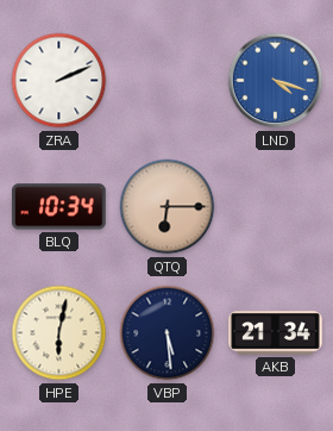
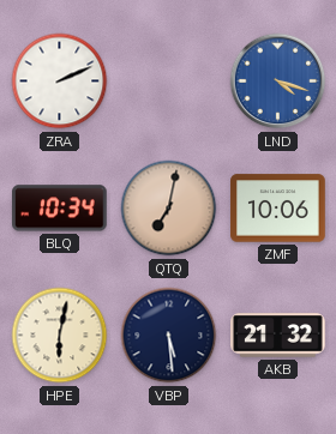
QTQ: 6:15 -> 7:02 (169, 209)
ZMF: none -> 10:06 (278, 209)
AKB: 21:34 -> 21:32 (278, 336)
